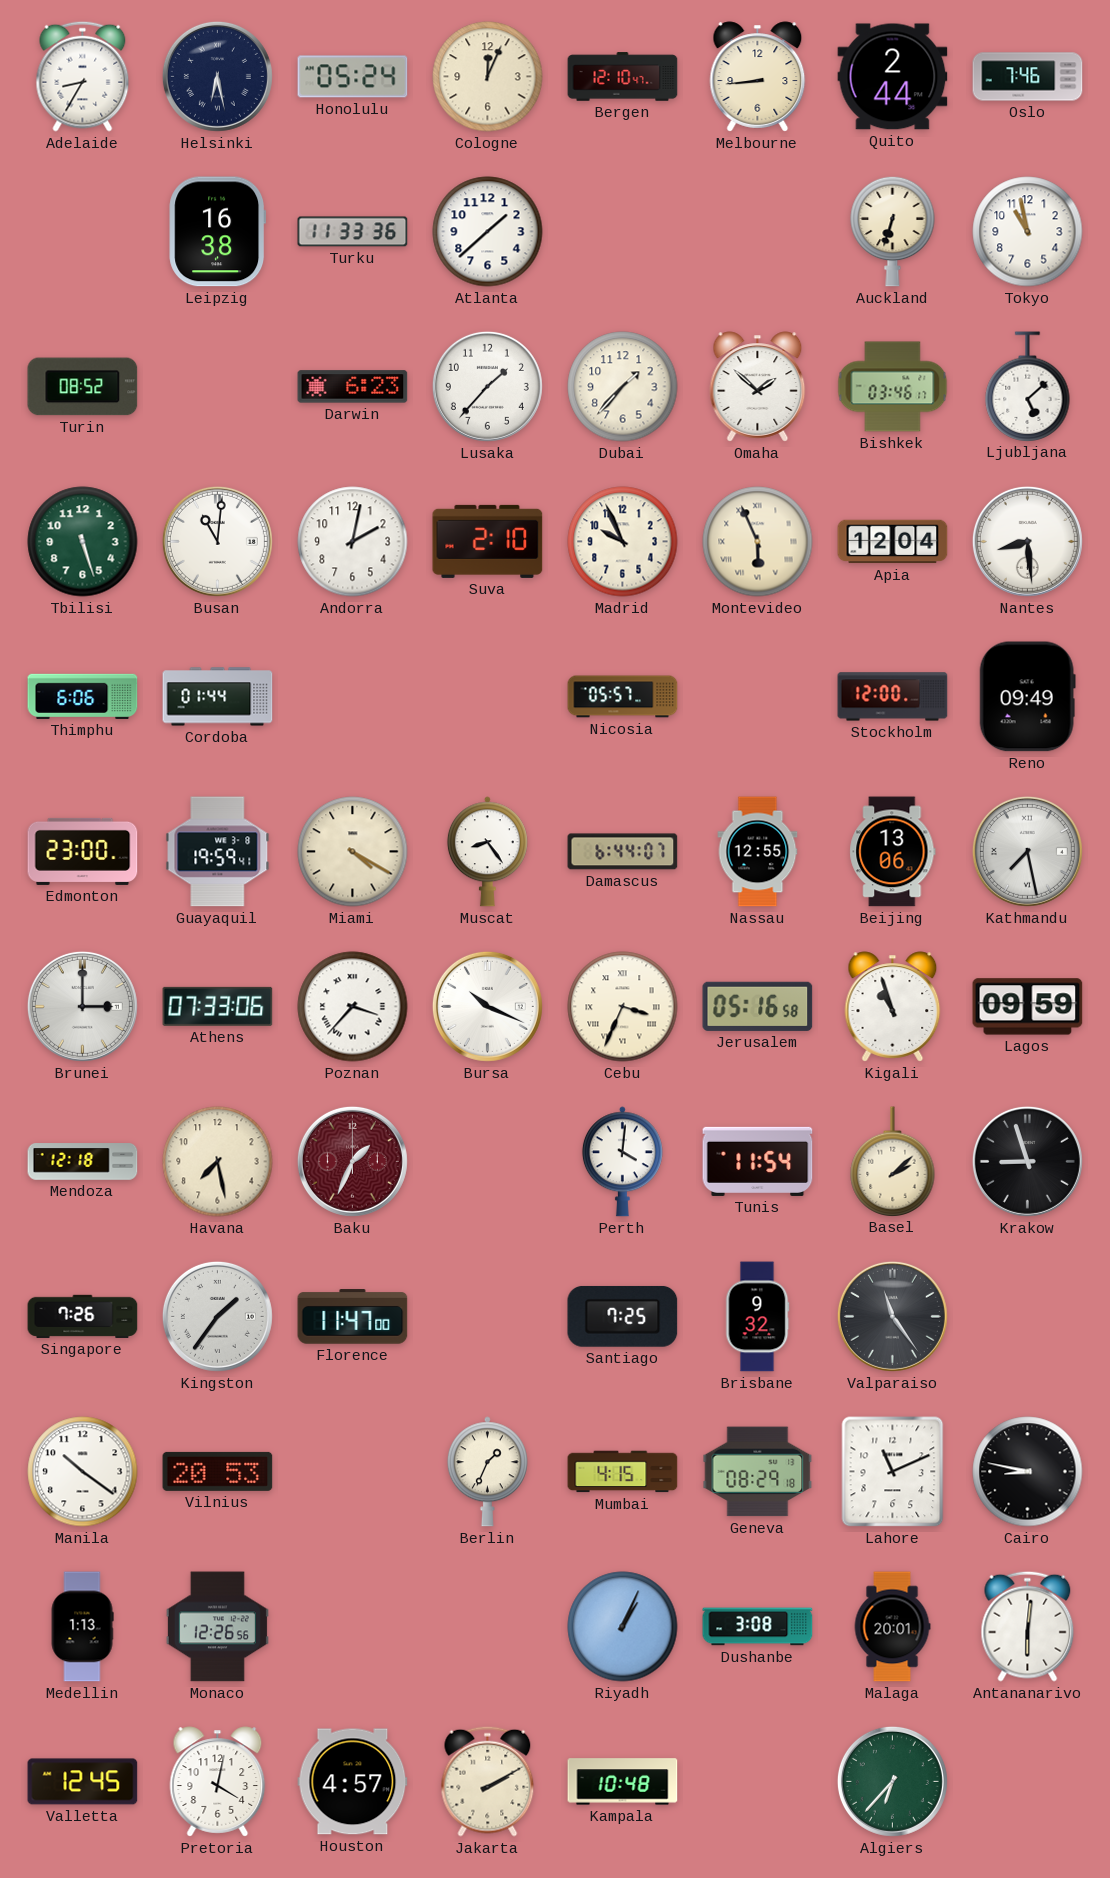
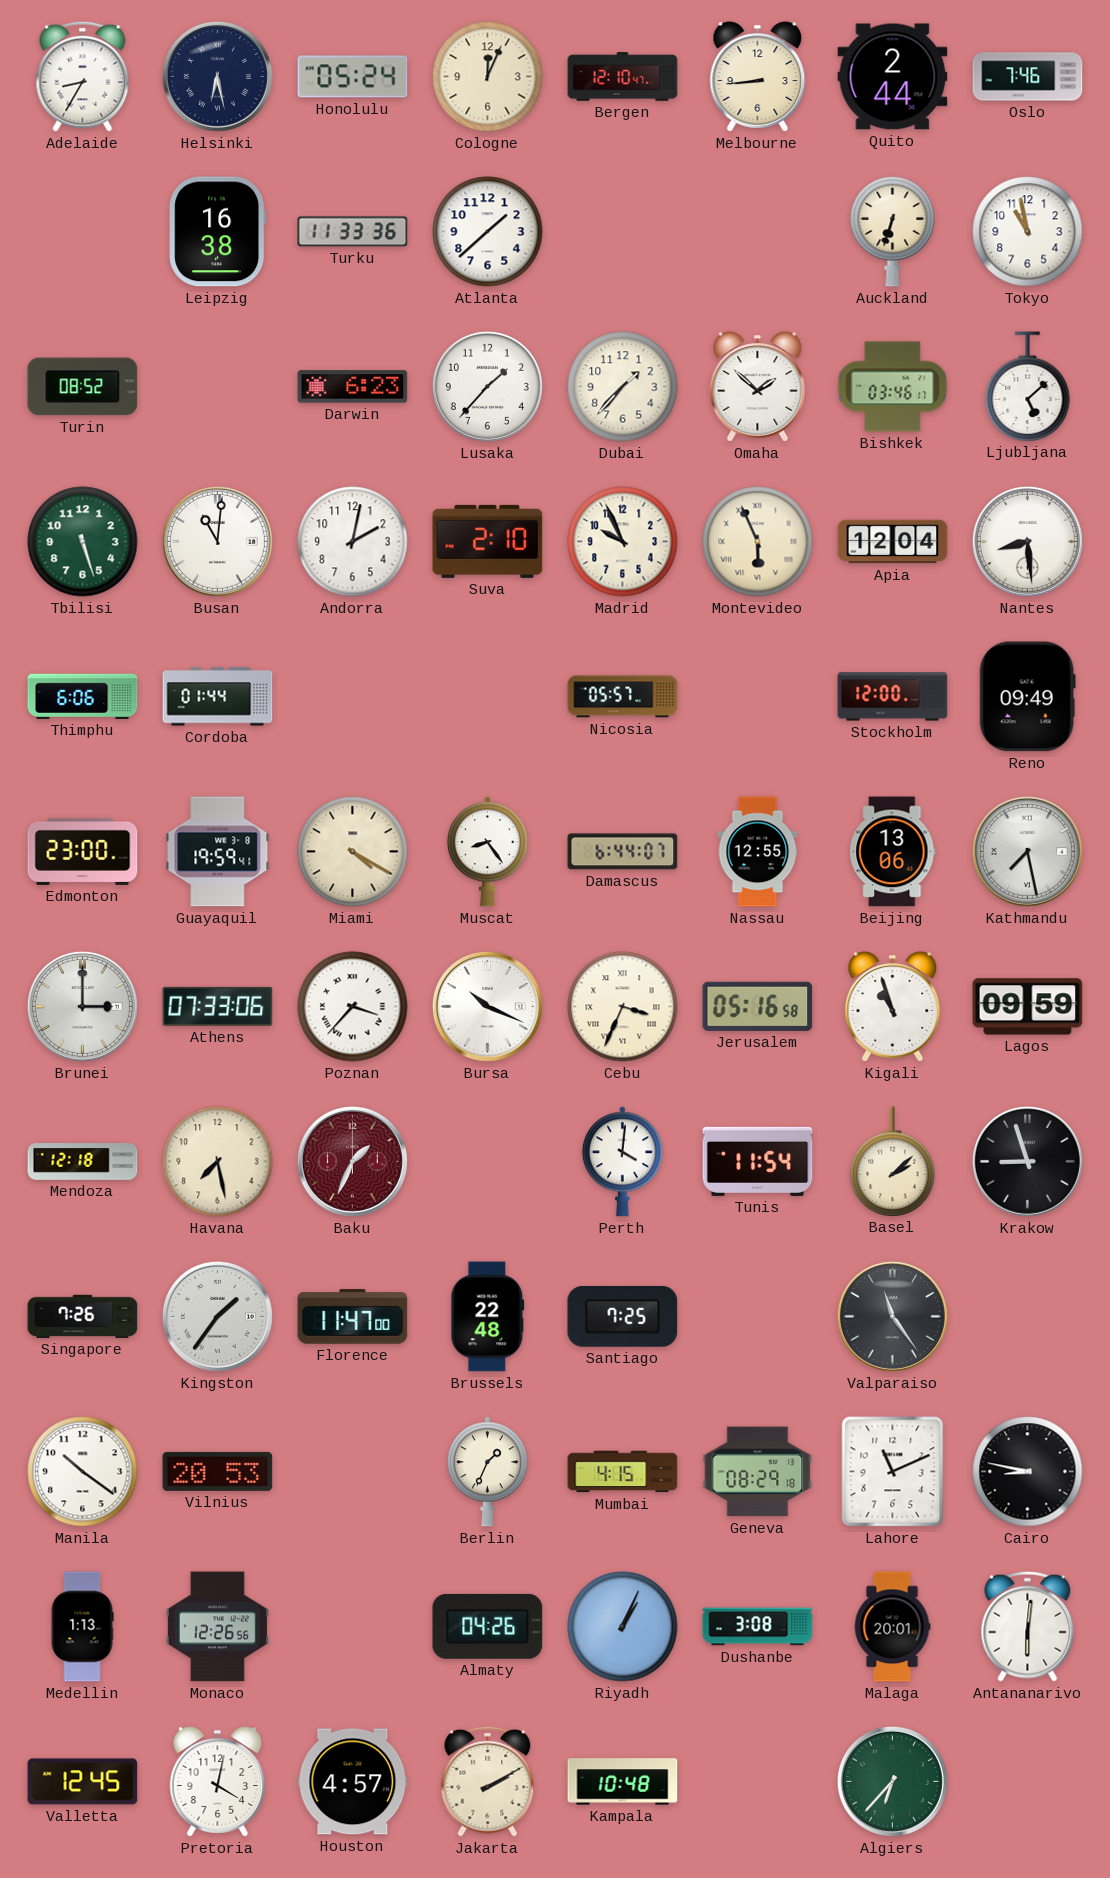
Brussels: none -> 22:48 (488, 1317)
Brisbane: 9:32 -> none (757, 1317)
Almaty: none -> 04:26 (488, 1626)
